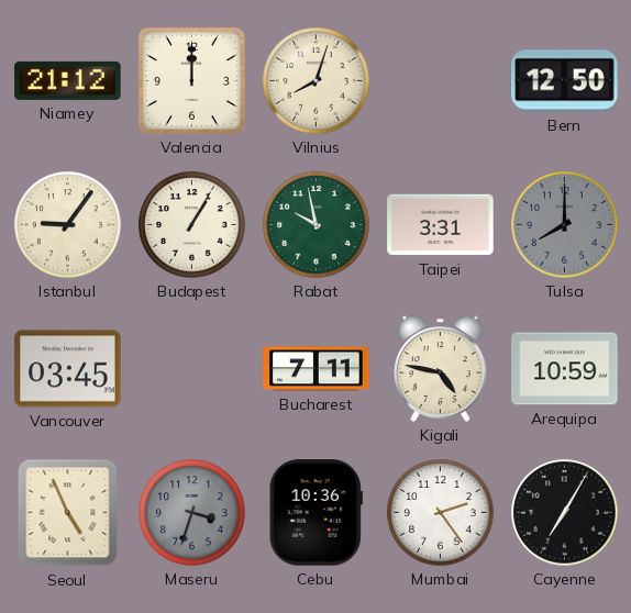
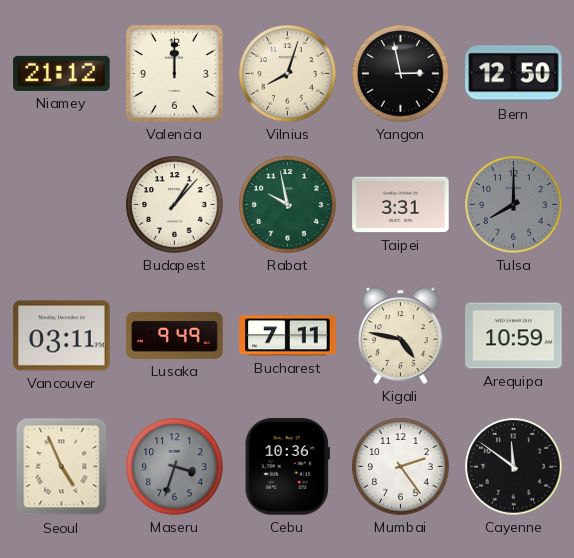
Yangon: none -> 2:58 (401, 74)
Istanbul: 9:06 -> none (68, 225)
Budapest: 1:05 -> 1:07 (175, 205)
Vancouver: 03:45 -> 03:11 (62, 336)
Lusaka: none -> 9:49 (175, 335)
Cayenne: 7:05 -> 11:51 (514, 467)
